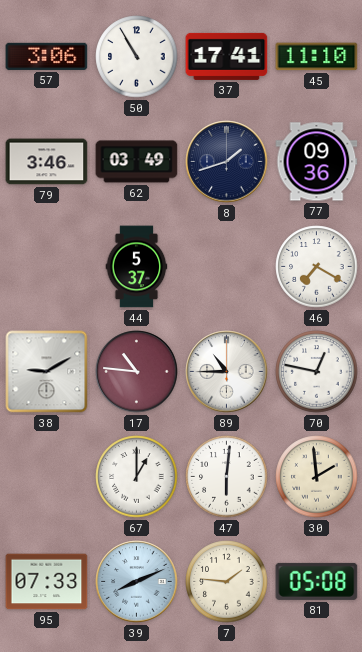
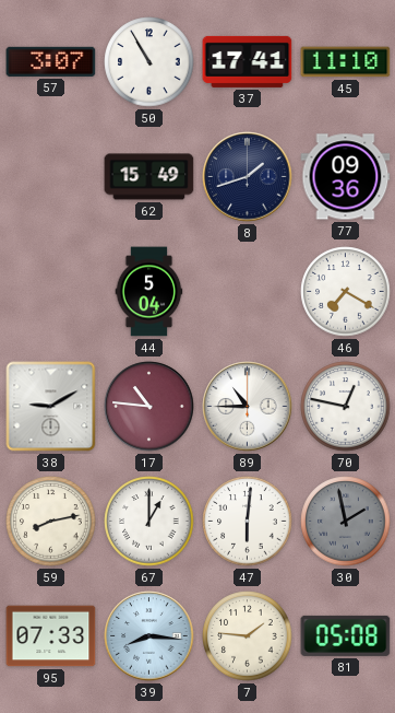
57: 3:06 -> 3:07 (51, 61)
79: 3:46 -> none (47, 162)
62: 03:49 -> 15:49 (149, 177)
44: 5:37 -> 5:04 (149, 292)
59: none -> 8:13 (51, 522)
30: 1:59 -> 1:58 (346, 522)
30 dial: cream -> grey (346, 522)
39: 8:11 -> 8:16 (149, 636)
